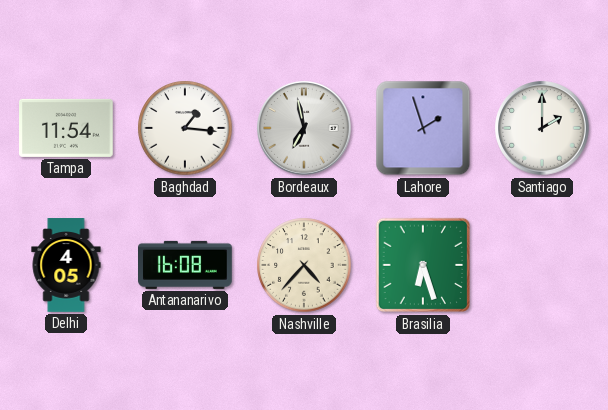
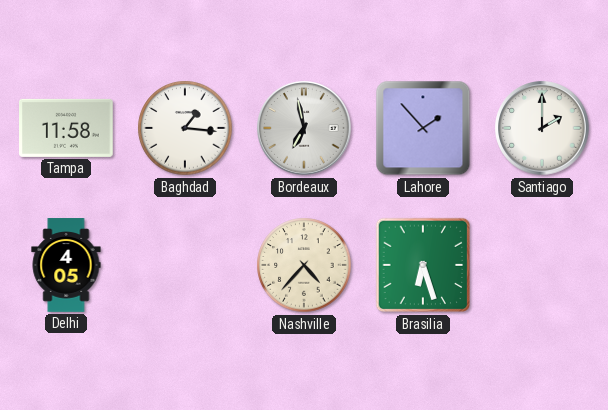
Tampa: 11:54 -> 11:58 (67, 128)
Lahore: 1:57 -> 1:53 (423, 128)
Antananarivo: 16:08 -> none (186, 265)
